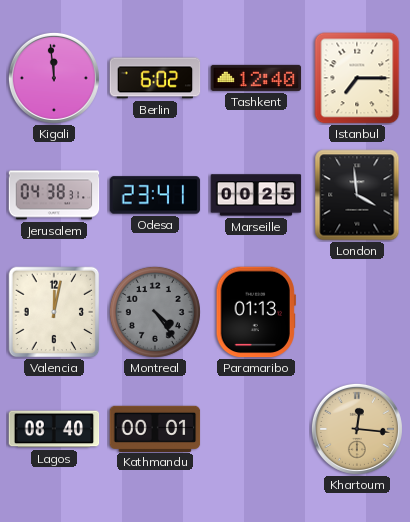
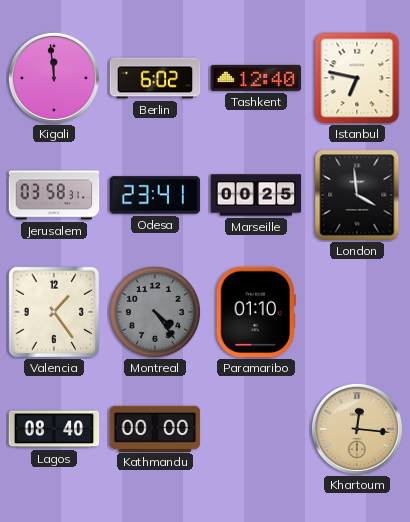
Istanbul: 7:15 -> 6:47 (357, 78)
Jerusalem: 04:38 -> 03:58 (54, 195)
Valencia: 12:02 -> 1:24 (54, 312)
Paramaribo: 01:13 -> 01:10 (256, 312)
Kathmandu: 00:01 -> 00:00 (155, 428)
